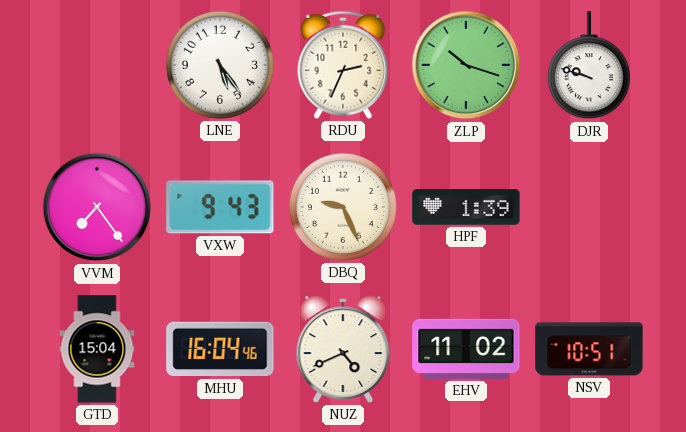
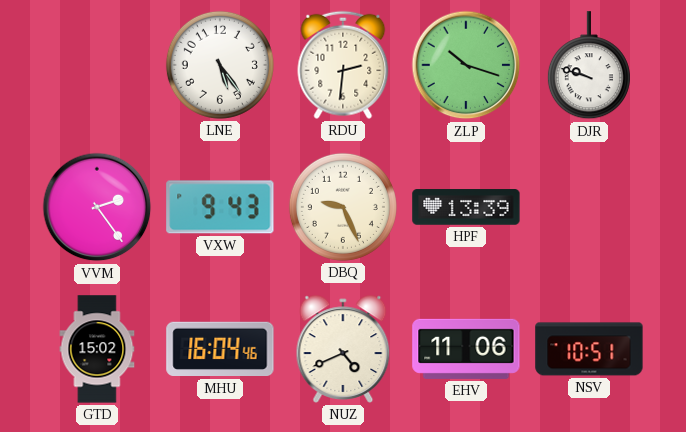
RDU: 2:34 -> 2:31 (343, 65)
VVM: 7:24 -> 2:24 (97, 207)
HPF: 1:39 -> 13:39 (466, 207)
GTD: 15:04 -> 15:02 (97, 349)
EHV: 11:02 -> 11:06 (466, 349)
